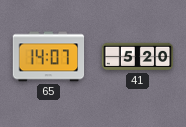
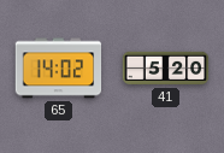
65: 14:07 -> 14:02 (59, 69)
